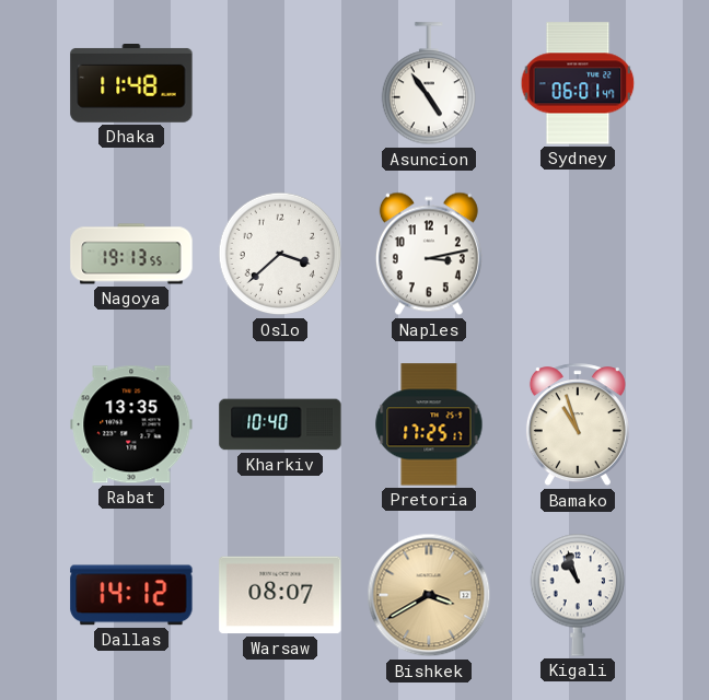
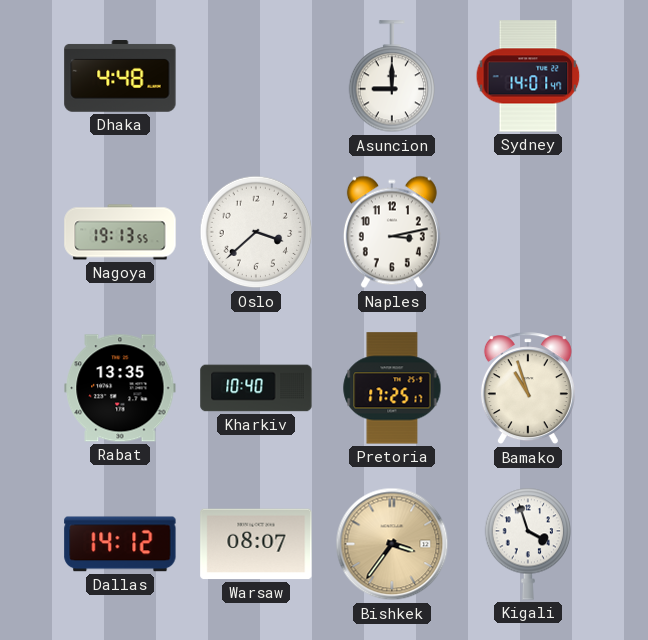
Dhaka: 11:48 -> 4:48 (120, 77)
Asuncion: 4:54 -> 9:00 (392, 77)
Sydney: 06:01 -> 14:01 (528, 76)
Bishkek: 3:40 -> 3:36 (392, 544)
Kigali: 10:57 -> 3:57 (528, 544)
